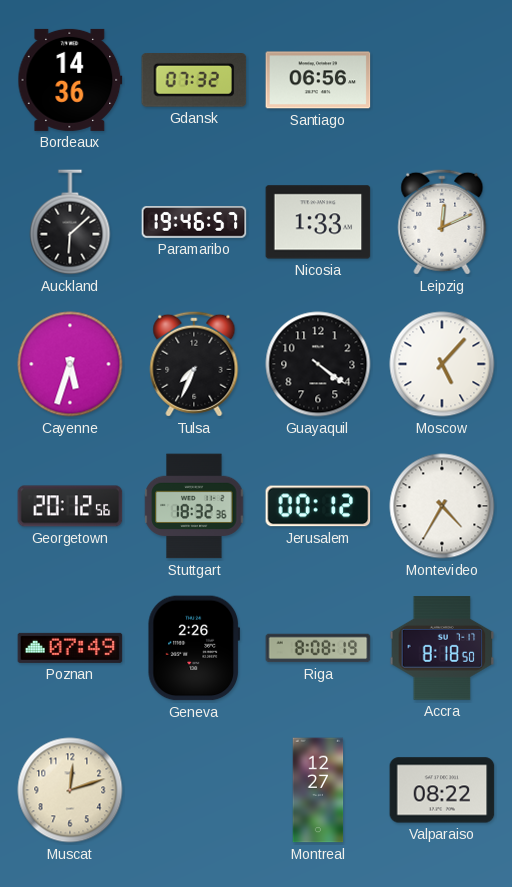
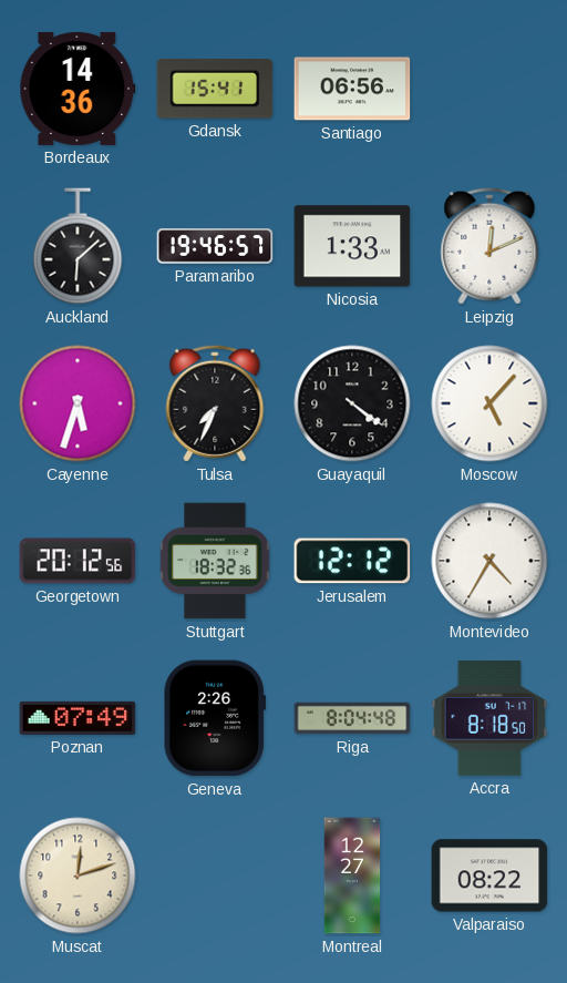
Gdansk: 07:32 -> 15:41 (215, 90)
Jerusalem: 00:12 -> 12:12 (352, 561)
Riga: 8:08 -> 8:04 (352, 718)
